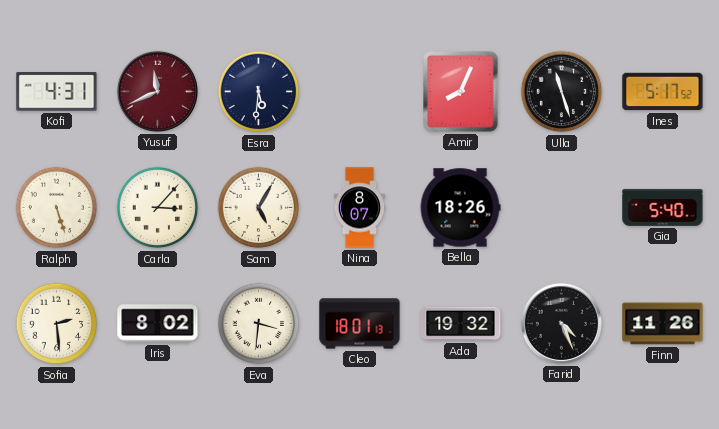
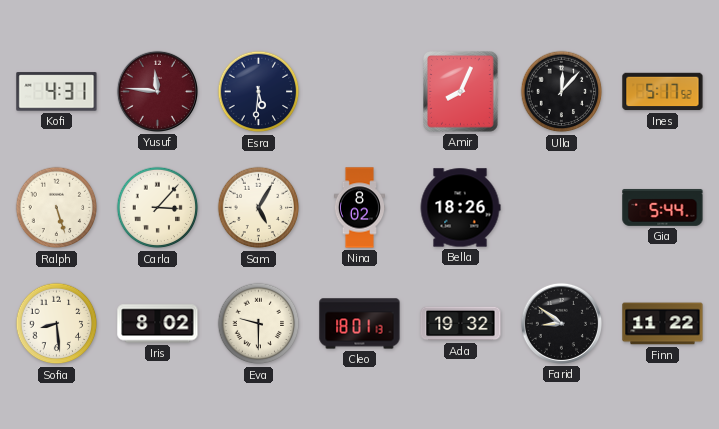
Yusuf: 11:41 -> 11:46 (157, 91)
Ulla: 11:27 -> 12:07 (562, 92)
Nina: 8:07 -> 8:02 (359, 208)
Gia: 5:40 -> 5:44 (663, 207)
Sofia: 2:29 -> 8:29 (57, 324)
Eva: 3:31 -> 9:30 (259, 324)
Farid: 4:26 -> 8:51 (561, 323)
Finn: 11:26 -> 11:22 (663, 324)
